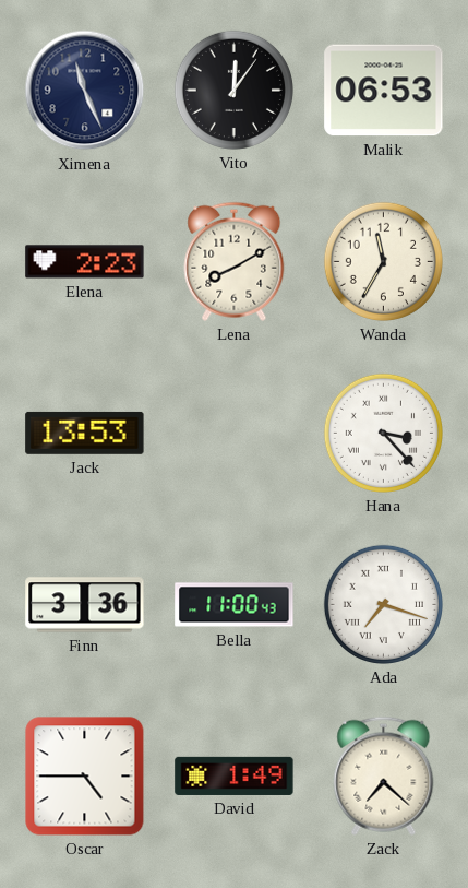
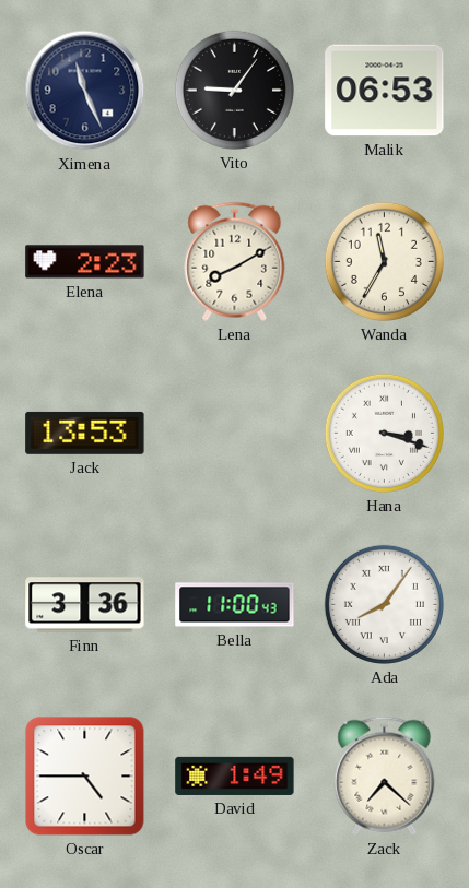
Vito: 12:06 -> 9:06 (234, 90)
Hana: 3:23 -> 3:18 (384, 433)
Ada: 7:18 -> 8:06 (384, 604)
